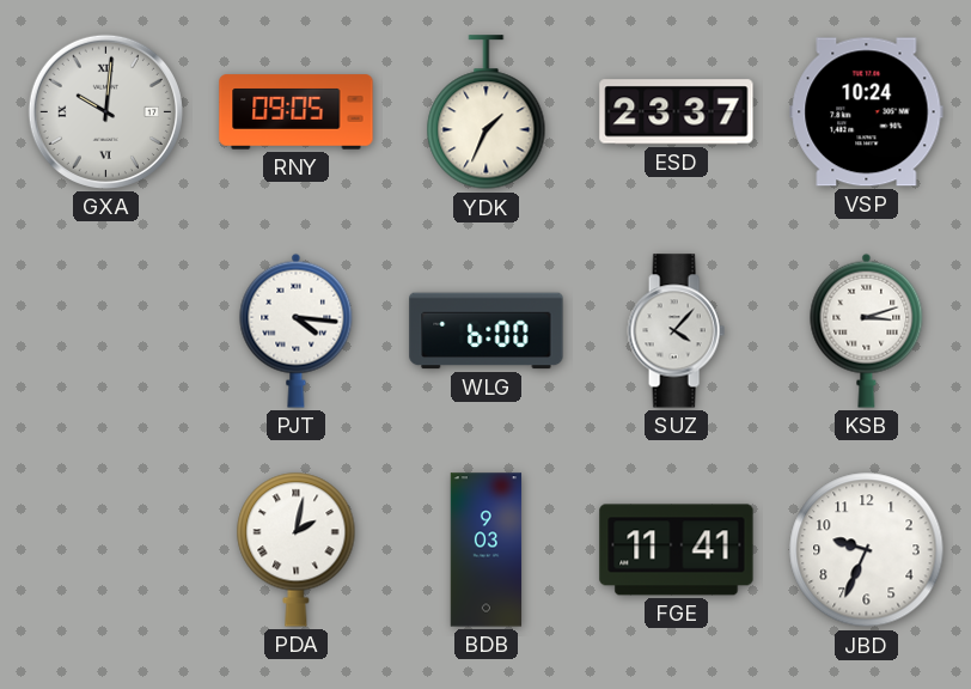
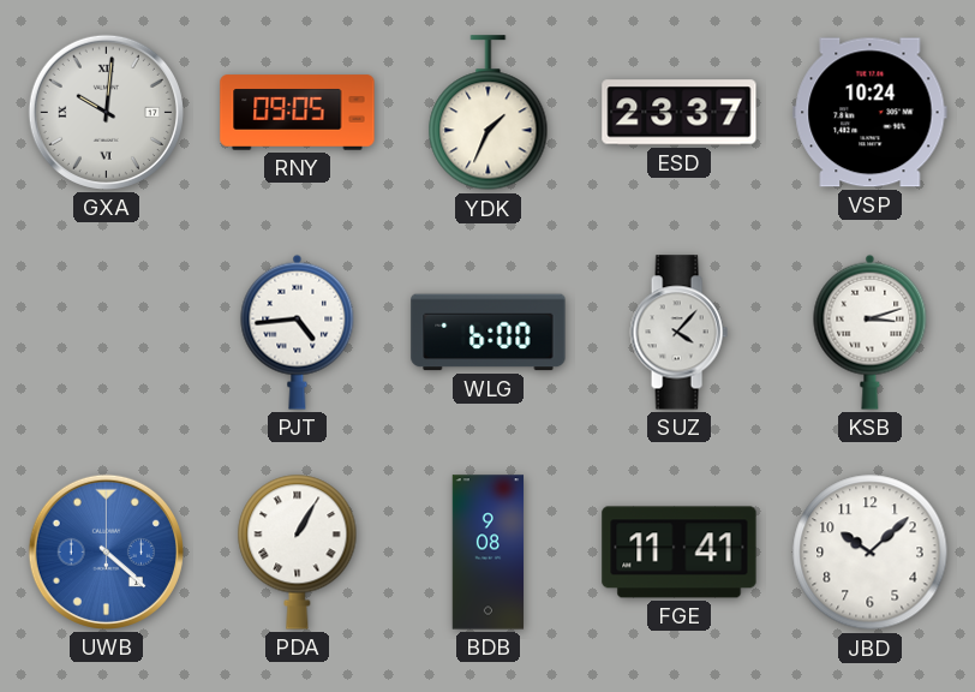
PJT: 4:16 -> 4:44 (298, 332)
UWB: none -> 4:22 (106, 551)
PDA: 2:02 -> 1:05 (298, 551)
BDB: 9:03 -> 9:08 (489, 553)
JBD: 9:34 -> 10:08 (871, 553)
